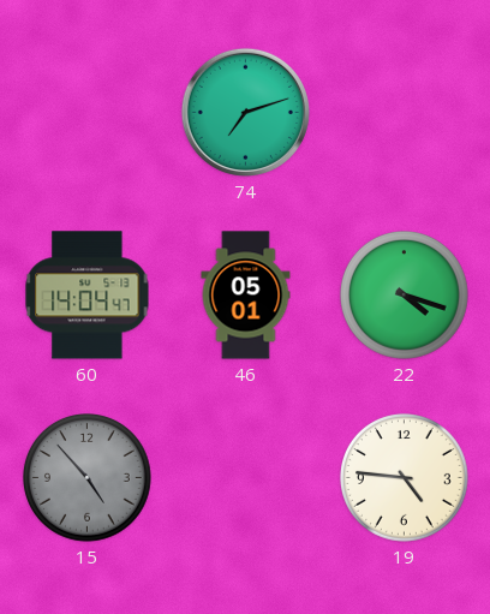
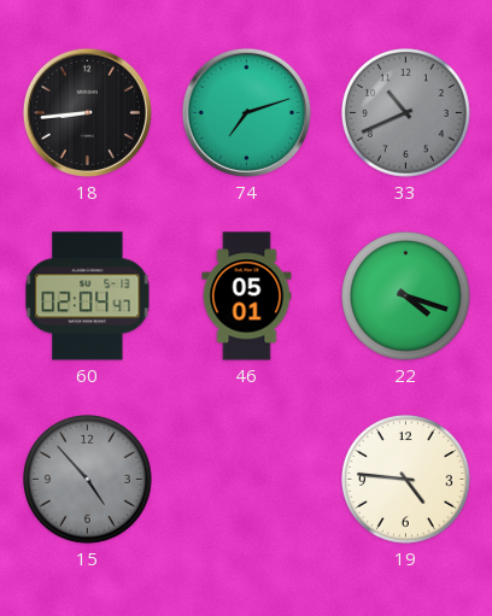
18: none -> 8:44 (87, 112)
33: none -> 10:41 (406, 113)
60: 14:04 -> 02:04 (88, 297)
